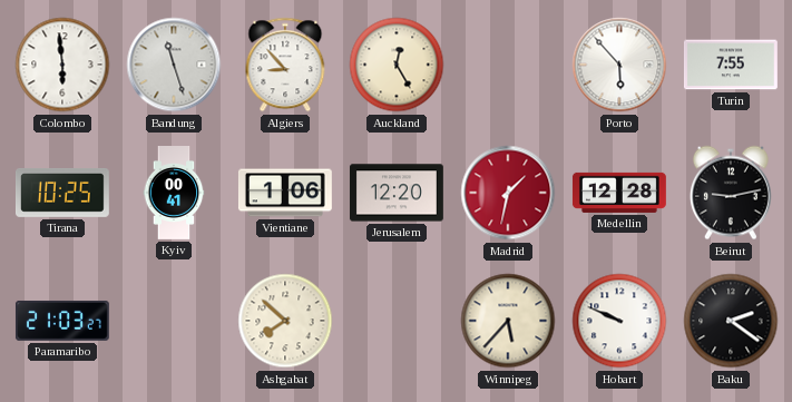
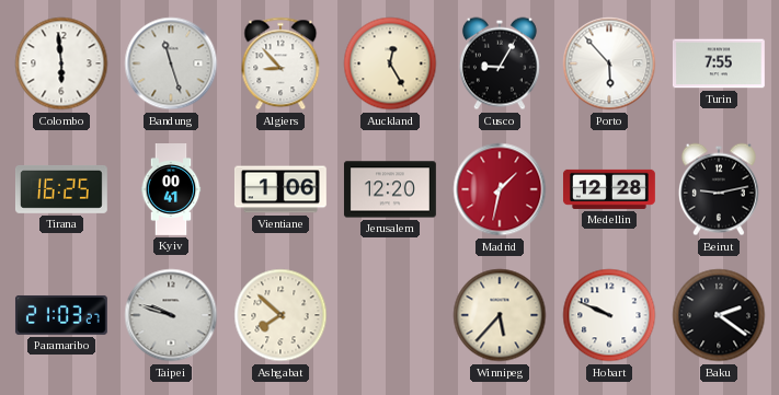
Cusco: none -> 9:05 (500, 63)
Tirana: 10:25 -> 16:25 (61, 189)
Taipei: none -> 9:48 (171, 315)
